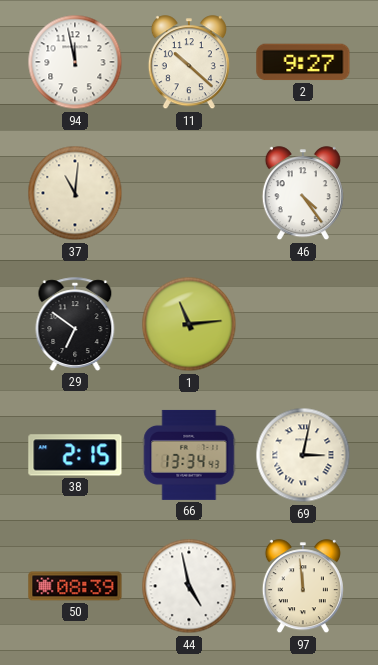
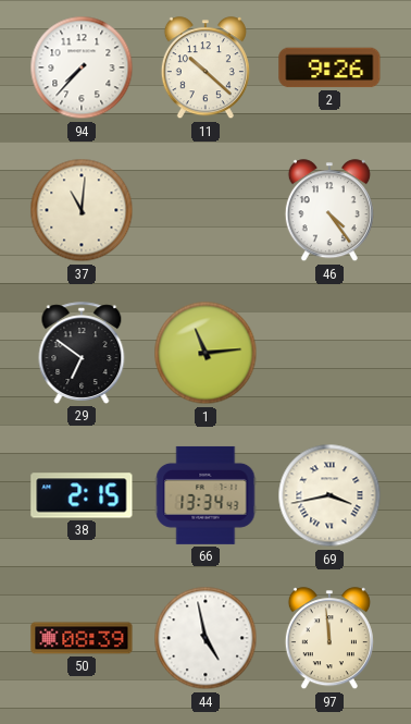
94: 11:58 -> 7:37 (82, 68)
2: 9:27 -> 9:26 (329, 68)
69: 3:02 -> 3:43 (329, 495)
